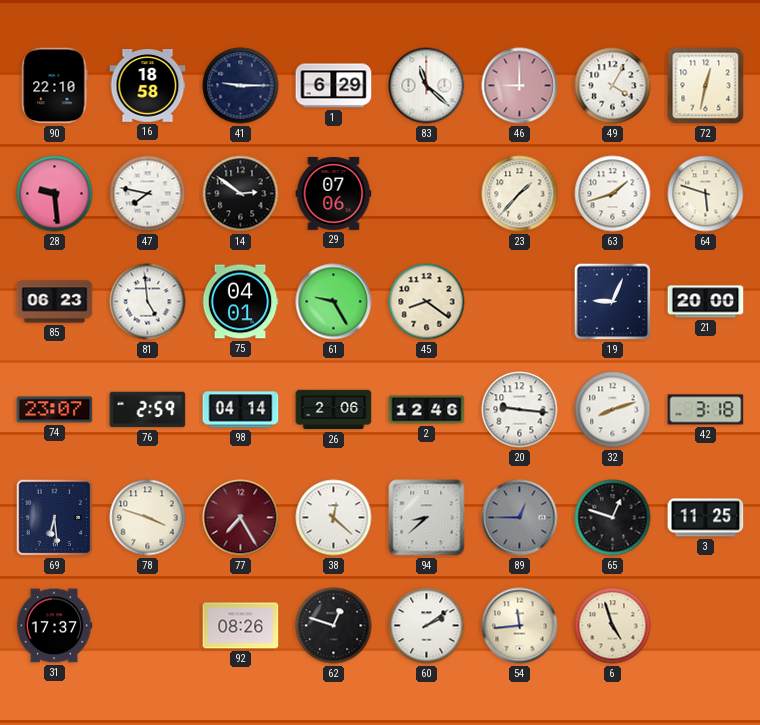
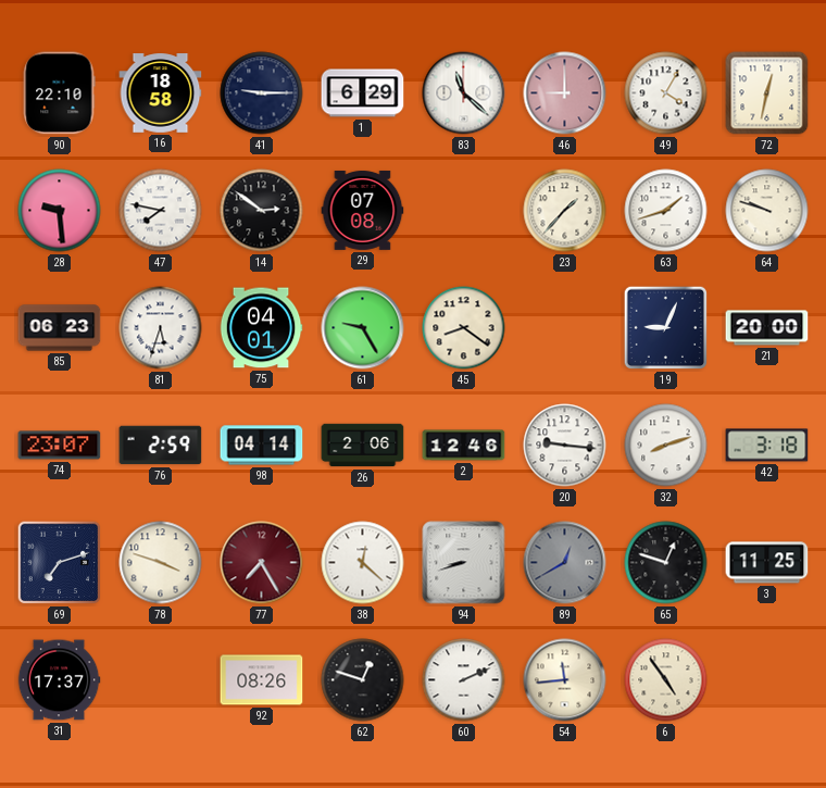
29: 07:06 -> 07:08 (363, 211)
64: 5:48 -> 9:48 (767, 211)
81: 4:59 -> 5:33 (161, 328)
69: 6:29 -> 7:12 (60, 563)
94: 8:38 -> 8:42 (464, 563)
89: 12:45 -> 12:40 (565, 563)
60: 2:09 -> 2:11 (464, 680)
6: 4:57 -> 4:54 (666, 680)
